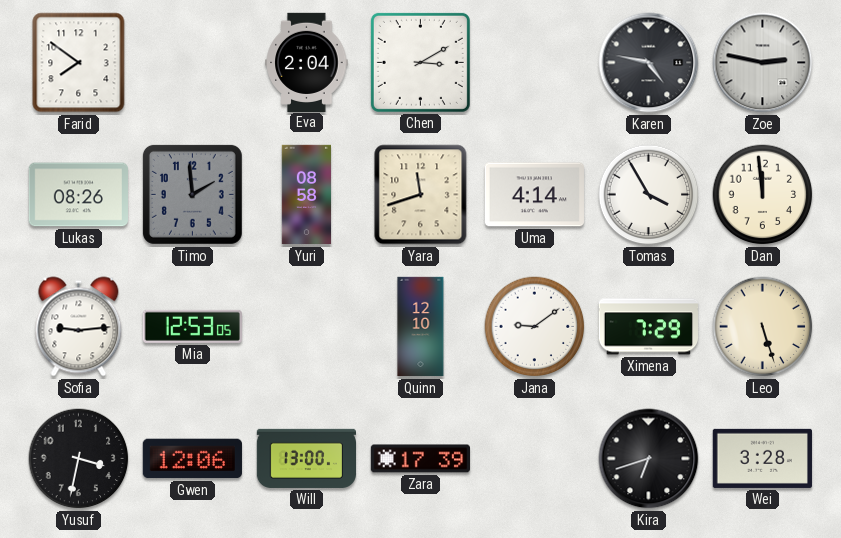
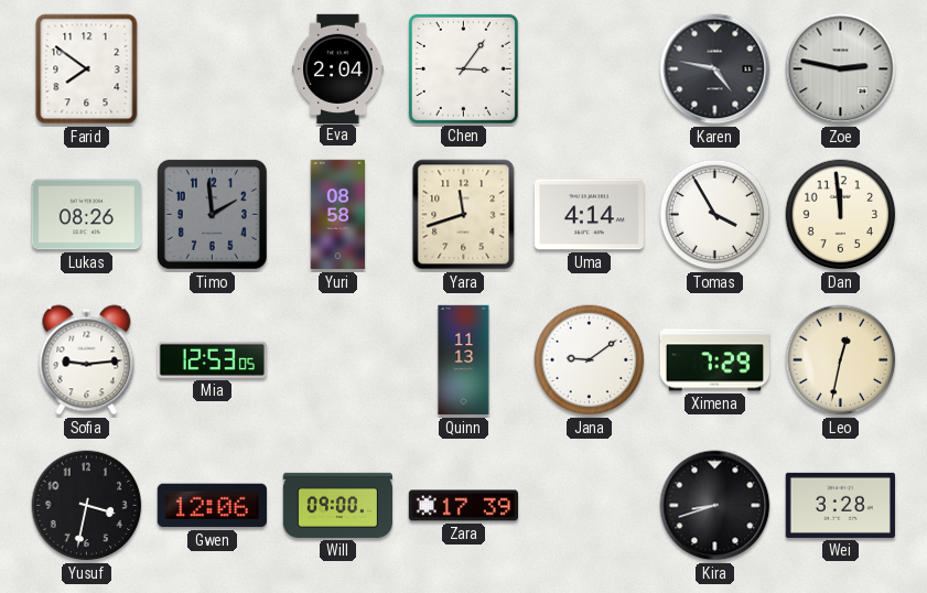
Chen: 3:10 -> 3:06 (463, 68)
Quinn: 12:10 -> 11:13 (464, 360)
Leo: 5:27 -> 12:32 (841, 360)
Will: 13:00 -> 09:00 (337, 505)
Kira: 6:42 -> 8:42 (715, 506)
